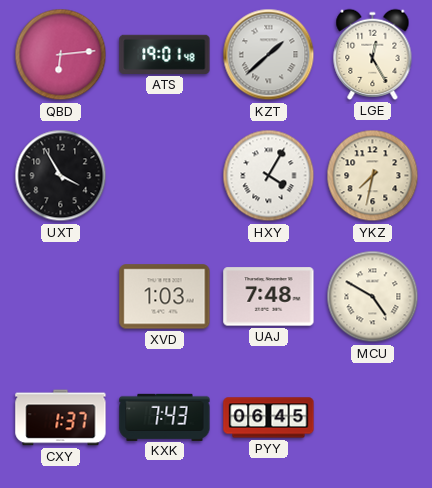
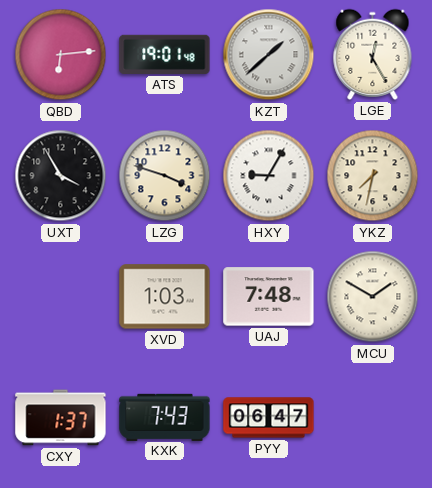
LZG: none -> 3:48 (165, 176)
HXY: 4:05 -> 9:05 (269, 176)
MCU: 4:50 -> 1:50 (373, 297)
PYY: 06:45 -> 06:47 (269, 418)
